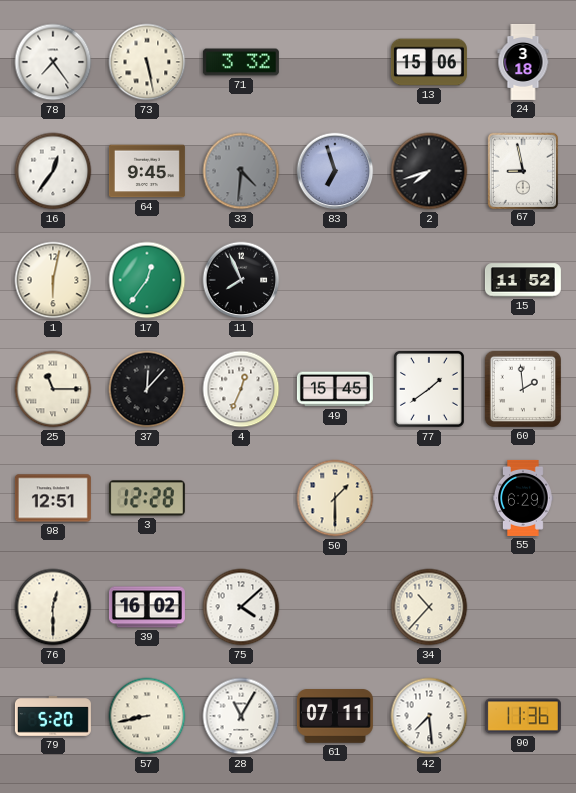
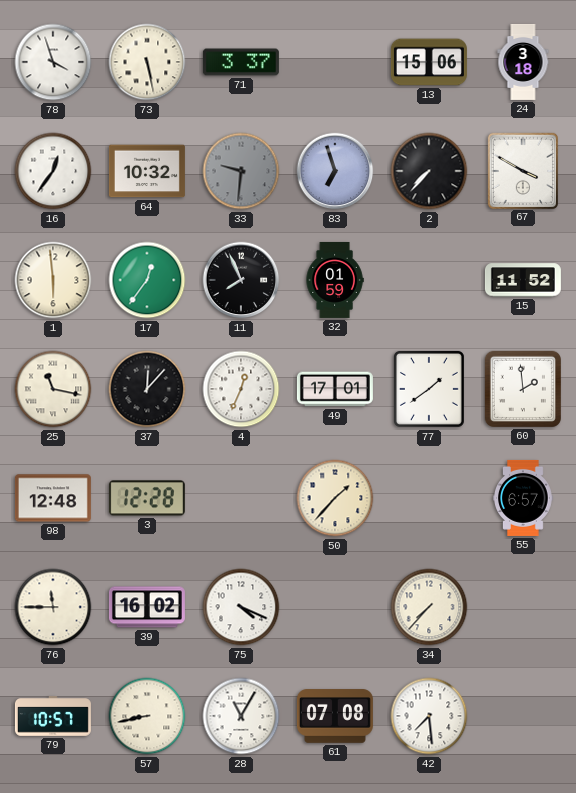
78: 7:24 -> 3:57 (53, 62)
71: 3:32 -> 3:37 (241, 62)
64: 9:45 -> 10:32 (147, 171)
33: 4:31 -> 9:31 (241, 171)
2: 7:42 -> 7:37 (429, 171)
67: 8:58 -> 3:50 (522, 170)
1: 6:02 -> 5:59 (53, 280)
32: none -> 01:59 (335, 280)
25: 11:15 -> 11:17 (53, 389)
49: 15:45 -> 17:01 (335, 389)
98: 12:51 -> 12:48 (53, 498)
50: 1:30 -> 1:37 (335, 498)
55: 6:29 -> 6:57 (524, 498)
76: 12:30 -> 11:45 (53, 607)
75: 4:08 -> 4:19 (241, 607)
34: 10:37 -> 7:37 (429, 607)
79: 5:20 -> 10:57 (53, 716)
61: 07:11 -> 07:08 (335, 716)
90: 11:36 -> none (523, 716)
